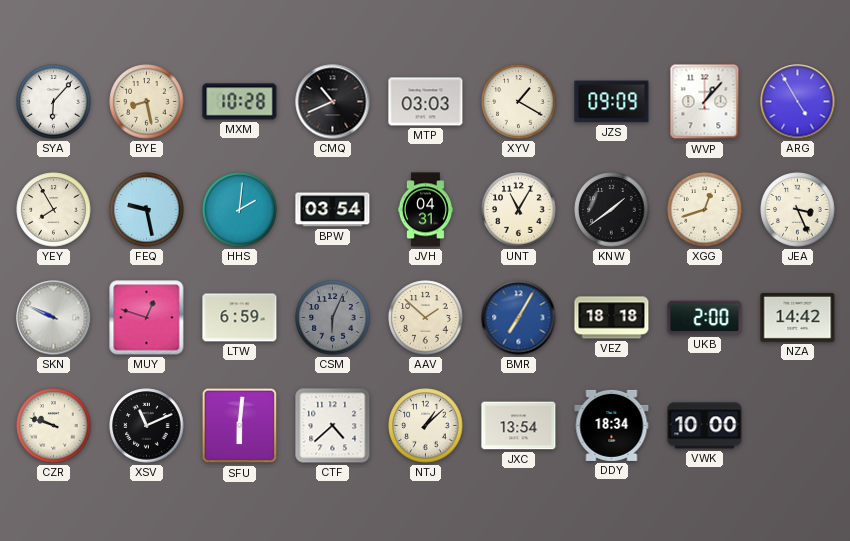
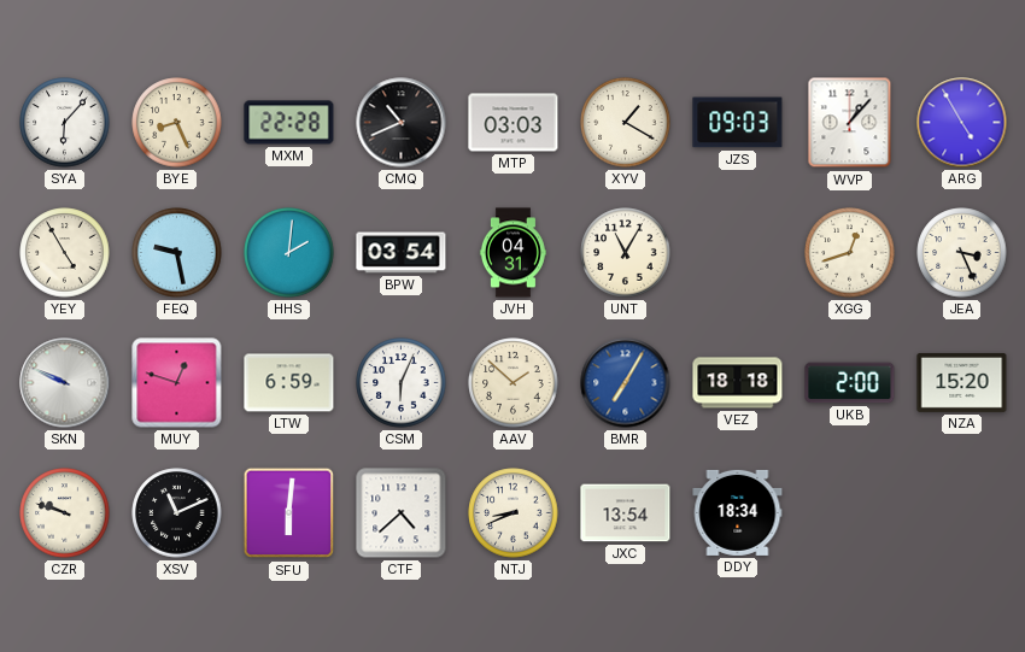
BYE: 8:28 -> 8:26 (177, 123)
MXM: 10:28 -> 22:28 (289, 123)
JZS: 09:09 -> 09:03 (738, 123)
YEY: 7:55 -> 4:55 (65, 253)
KNW: 1:39 -> none (612, 210)
CSM dial: grey -> white (402, 383)
NZA: 14:42 -> 15:20 (962, 382)
NTJ: 1:08 -> 8:41 (514, 513)
VWK: 10:00 -> none (705, 426)
